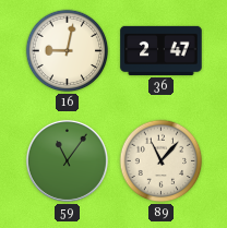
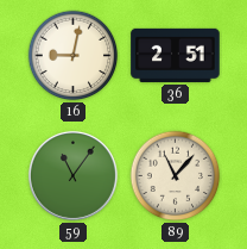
36: 2:47 -> 2:51 (176, 55)
